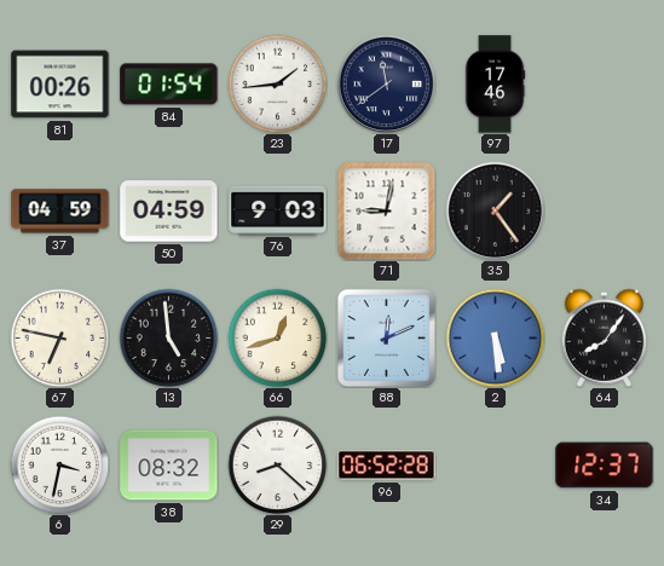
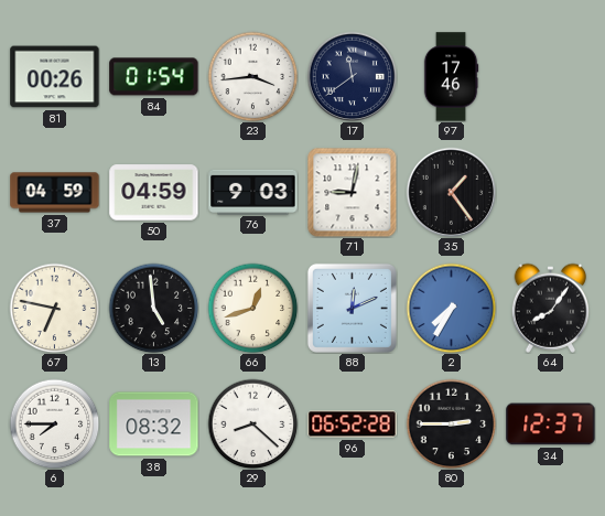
23: 1:44 -> 3:44 (252, 76)
2: 5:29 -> 7:35 (451, 308)
6: 3:32 -> 7:45 (54, 423)
80: none -> 2:45 (451, 423)
